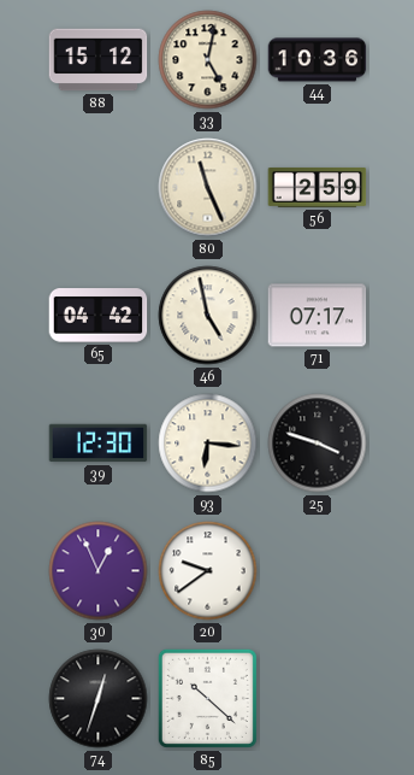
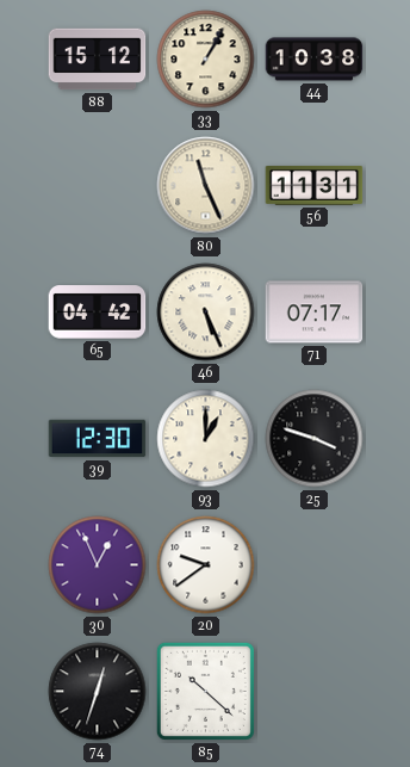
33: 5:02 -> 1:05 (206, 60)
44: 10:36 -> 10:38 (315, 60)
56: 2:59 -> 11:31 (315, 185)
46: 4:58 -> 5:26 (206, 313)
93: 6:16 -> 1:00 (206, 439)
